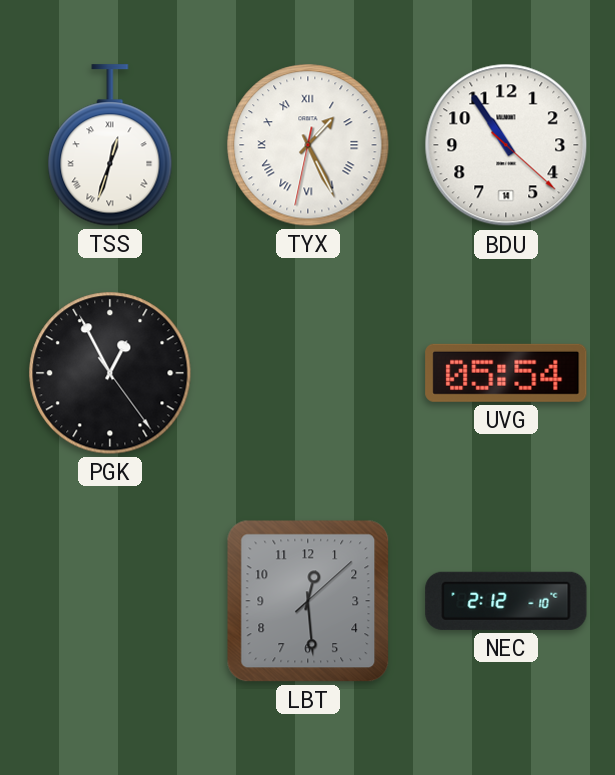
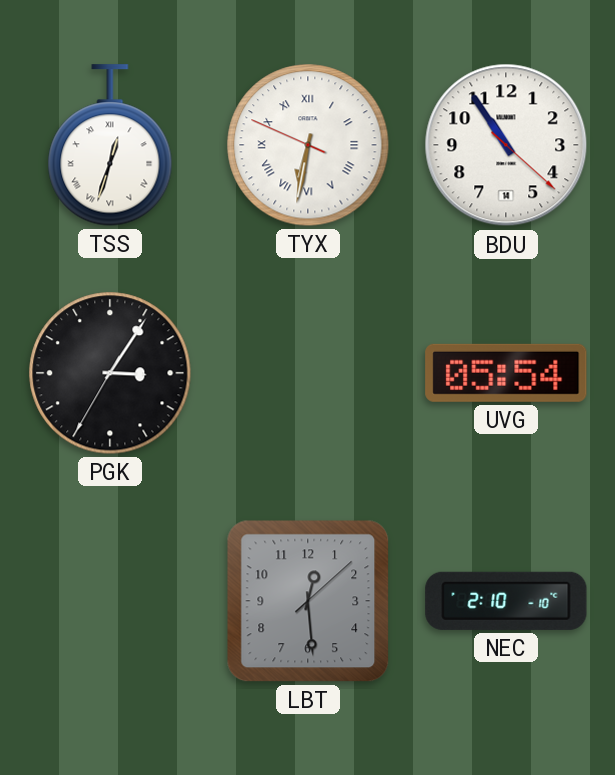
TYX: 1:25 -> 6:31 (308, 145)
PGK: 12:55 -> 3:05 (110, 373)
NEC: 2:12 -> 2:10 (506, 601)
